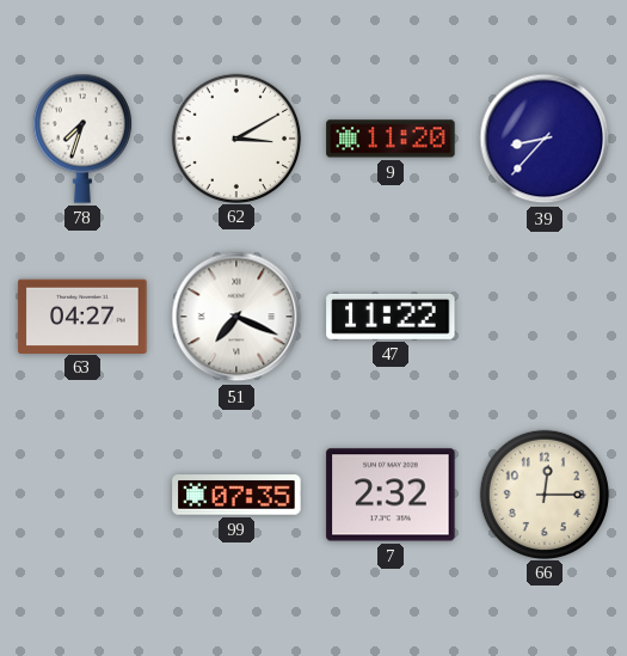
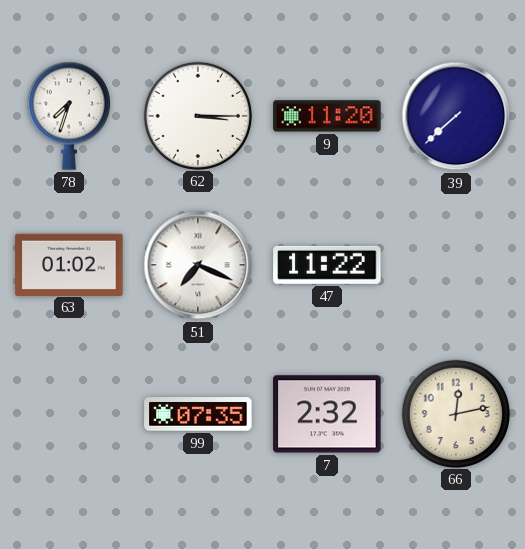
62: 3:10 -> 3:15 (197, 115)
39: 8:37 -> 7:38 (456, 116)
63: 04:27 -> 01:02 (69, 264)
66: 12:15 -> 12:13 (455, 413)
